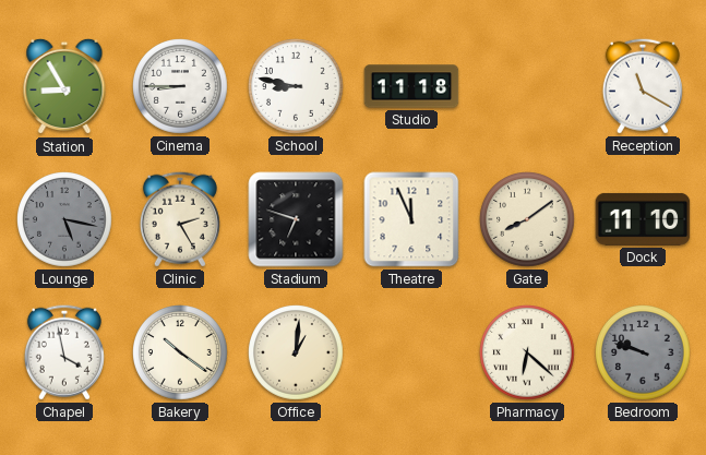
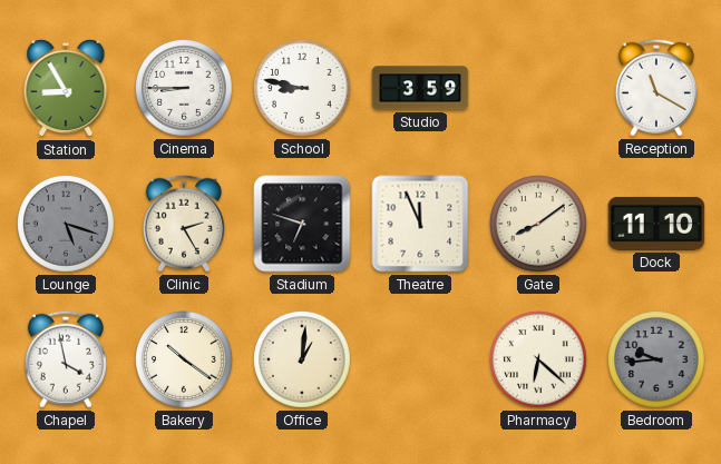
Studio: 11:18 -> 3:59 (420, 88)
Lounge: 5:17 -> 5:18 (67, 225)
Bedroom: 9:48 -> 9:44 (657, 361)
